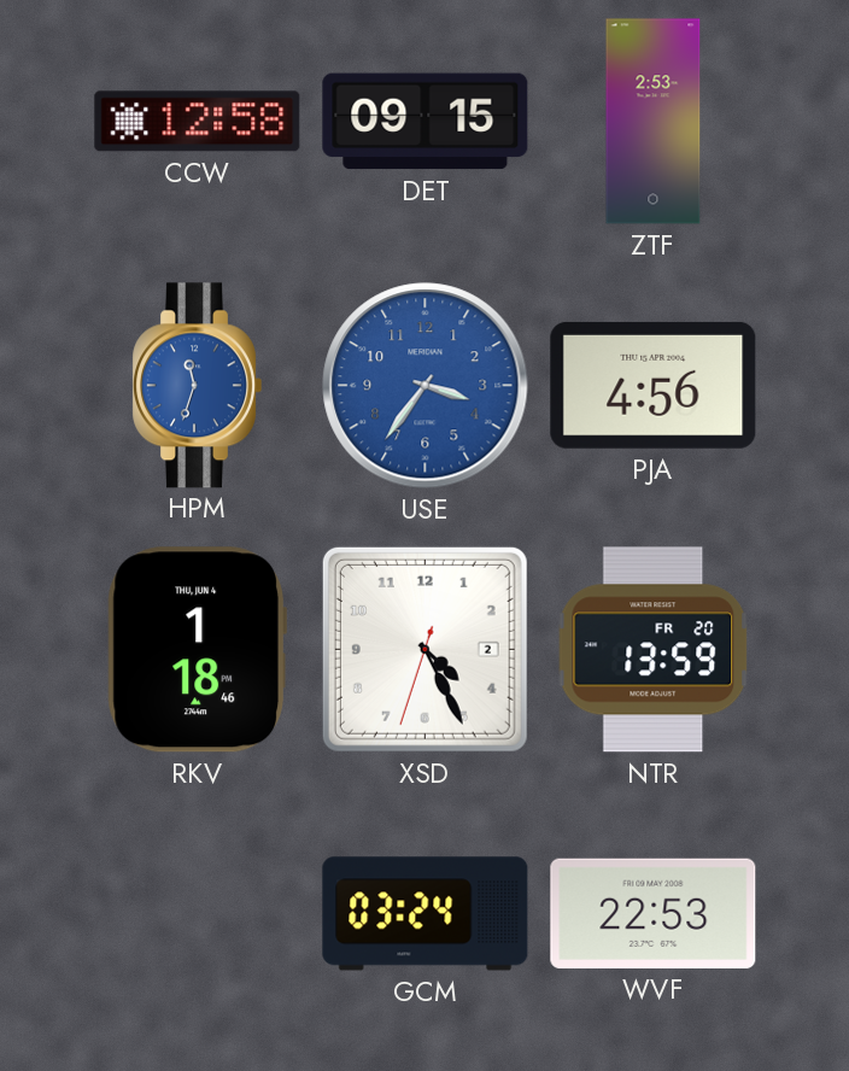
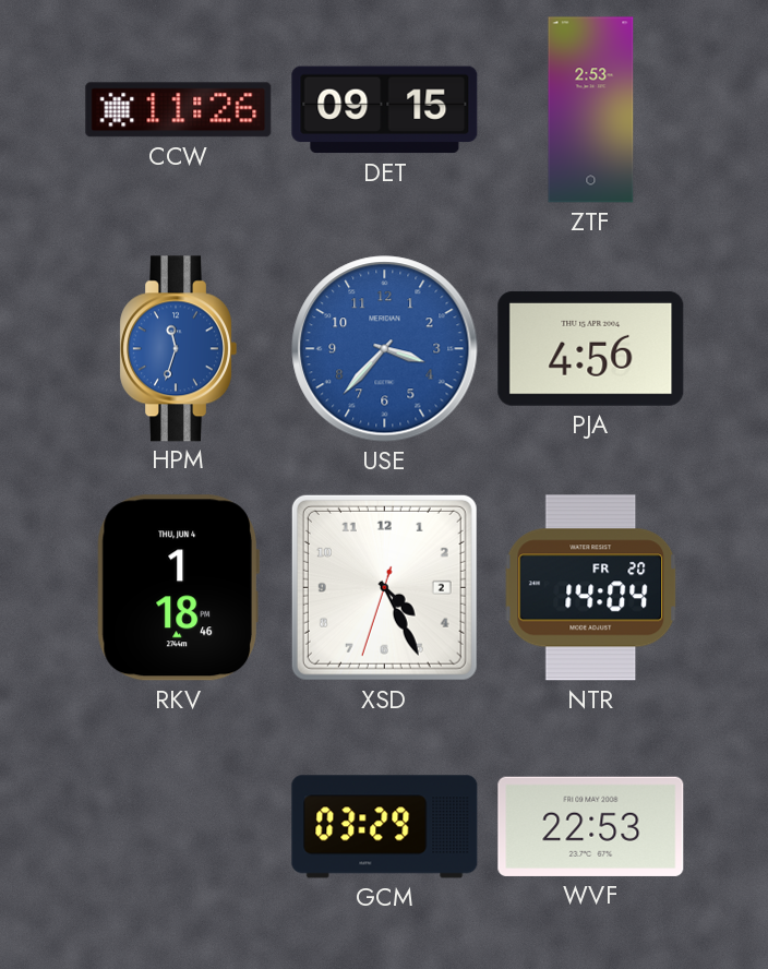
CCW: 12:58 -> 11:26 (179, 110)
USE: 3:36 -> 3:37 (385, 349)
NTR: 13:59 -> 14:04 (591, 588)
GCM: 03:24 -> 03:29 (385, 827)
